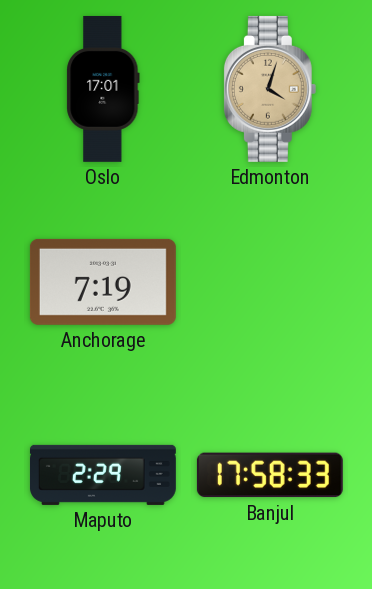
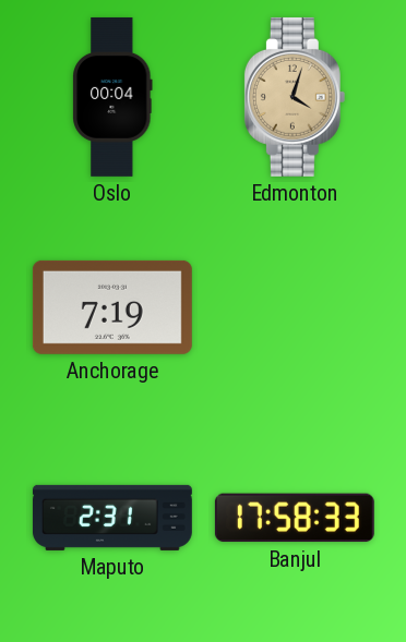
Oslo: 17:01 -> 00:04 (112, 97)
Maputo: 2:29 -> 2:31 (112, 518)
